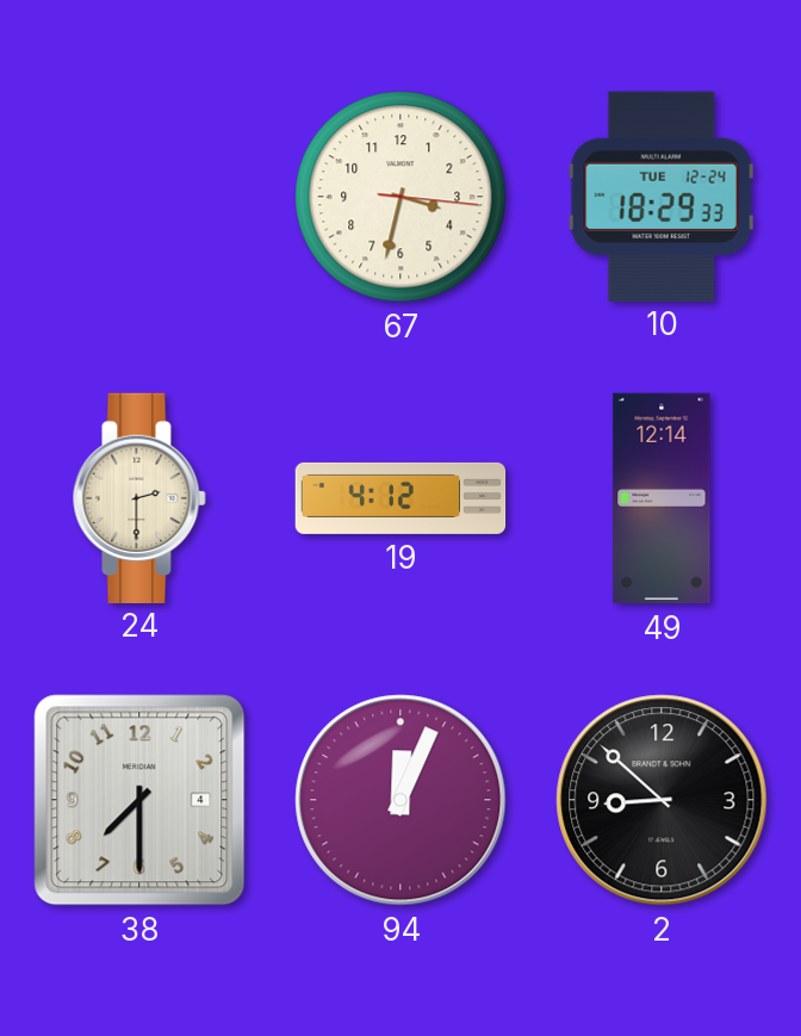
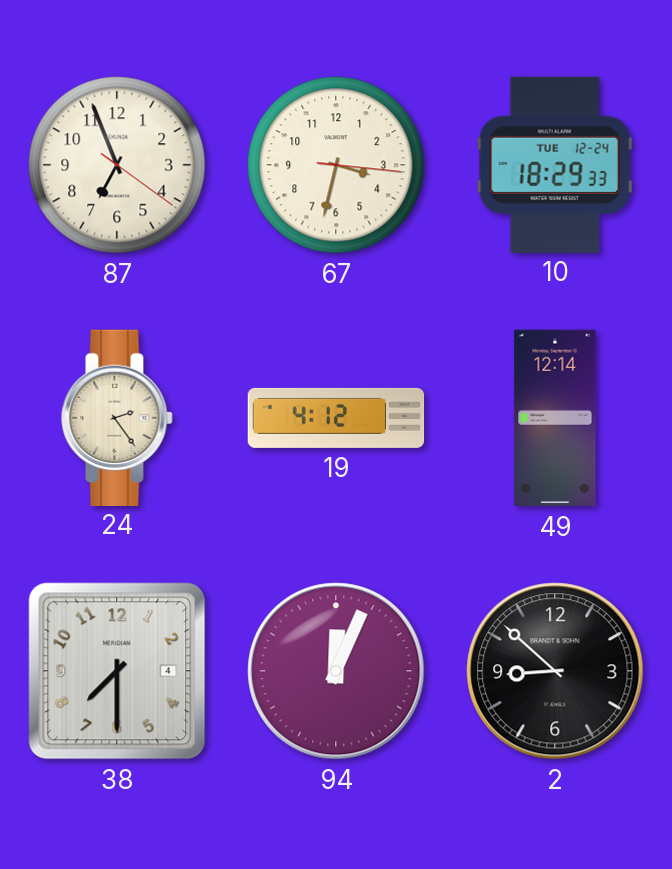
87: none -> 6:56 (117, 165)
24: 2:30 -> 2:24 (117, 417)
